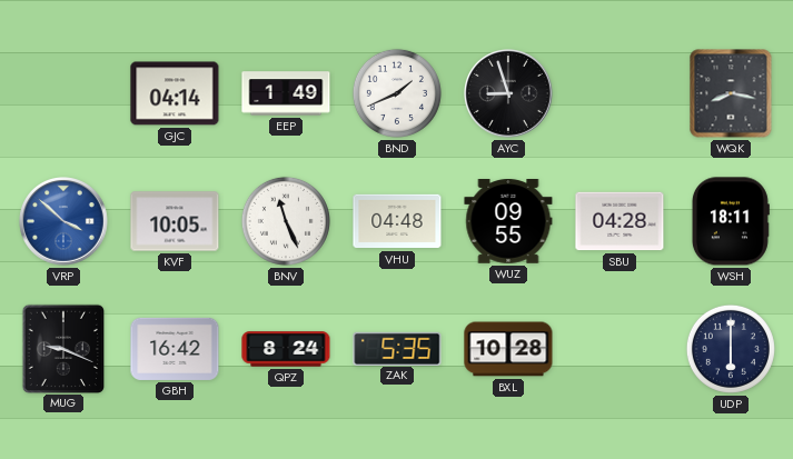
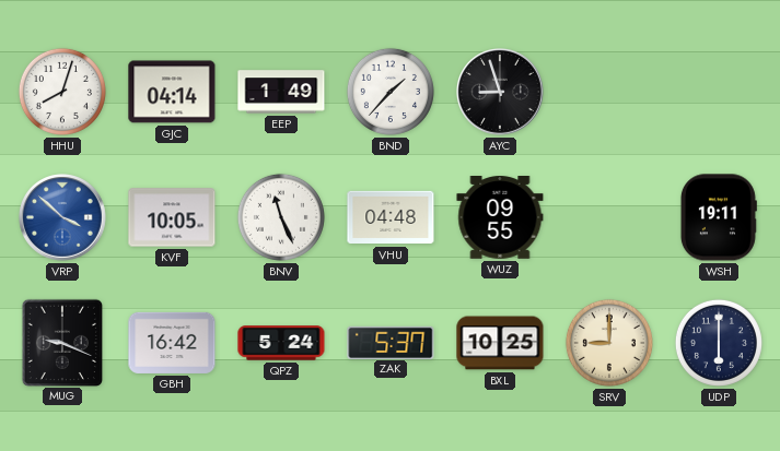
HHU: none -> 8:03 (62, 92)
BND: 1:41 -> 1:37 (391, 92)
WQK: 8:17 -> none (731, 93)
SBU: 04:28 -> none (619, 221)
WSH: 18:11 -> 19:11 (718, 217)
QPZ: 8:24 -> 5:24 (281, 343)
ZAK: 5:35 -> 5:37 (391, 342)
BXL: 10:28 -> 10:25 (500, 343)
SRV: none -> 9:00 (609, 343)
